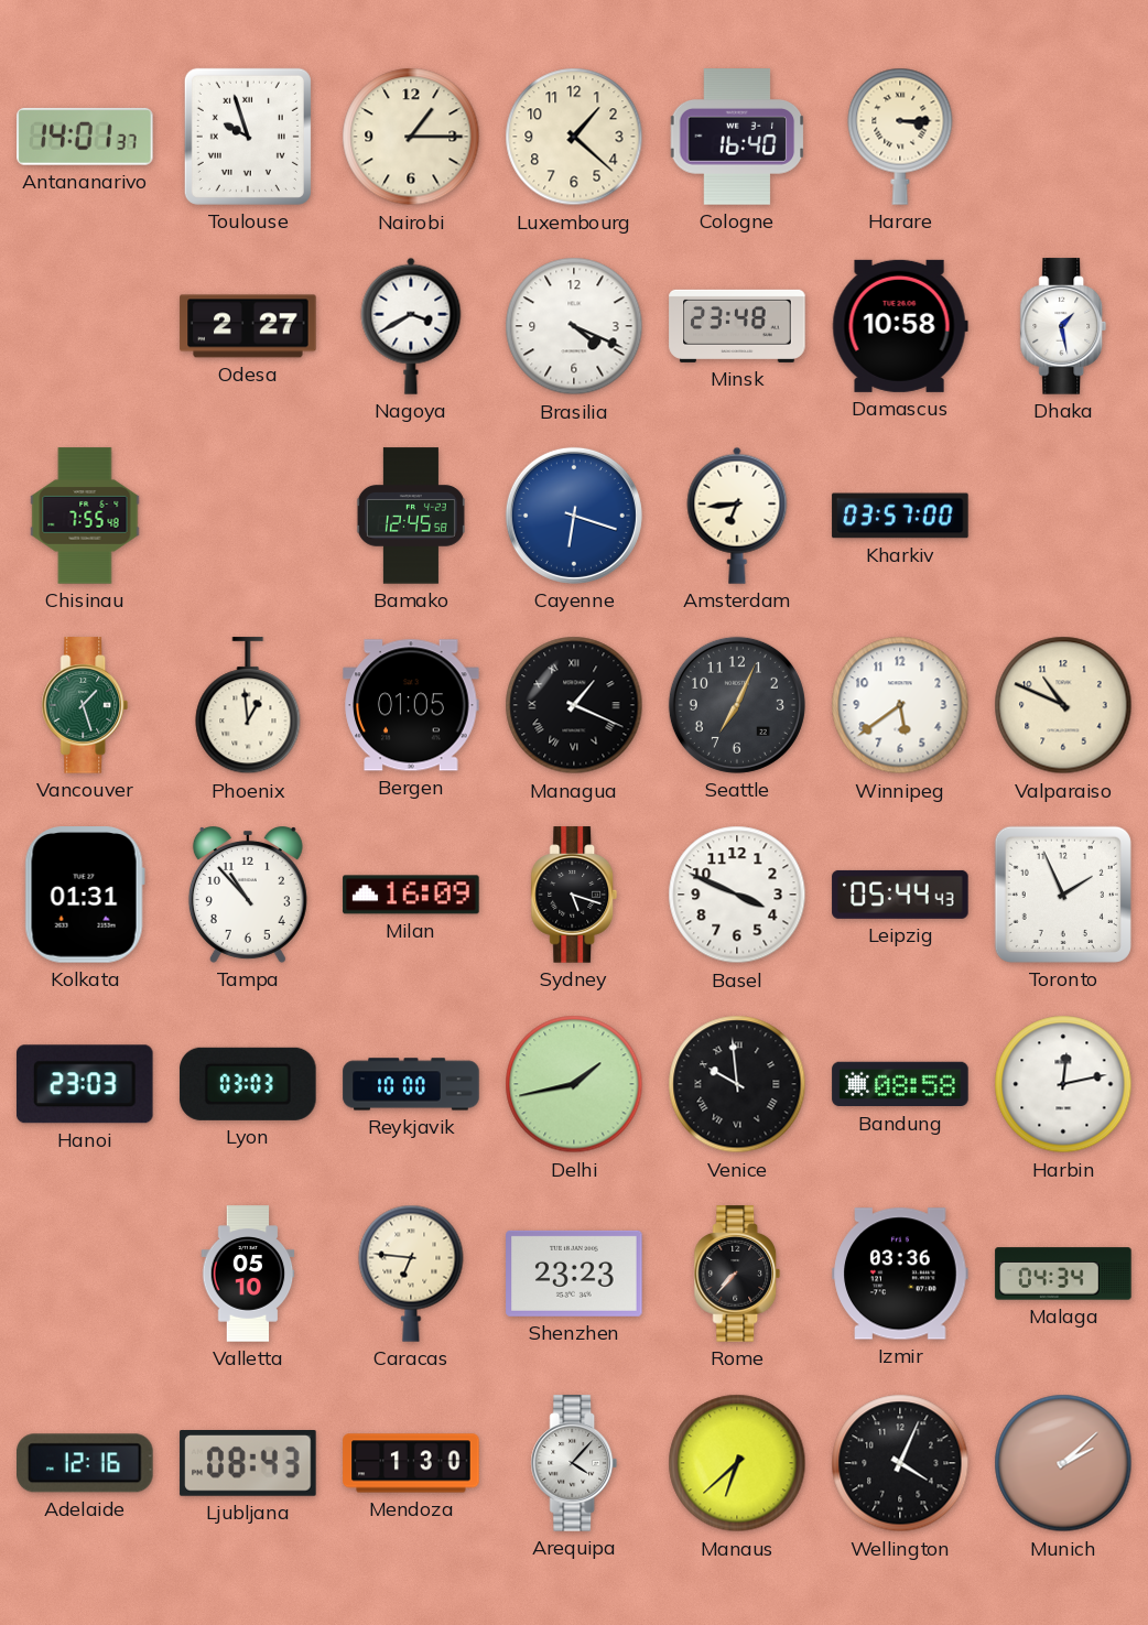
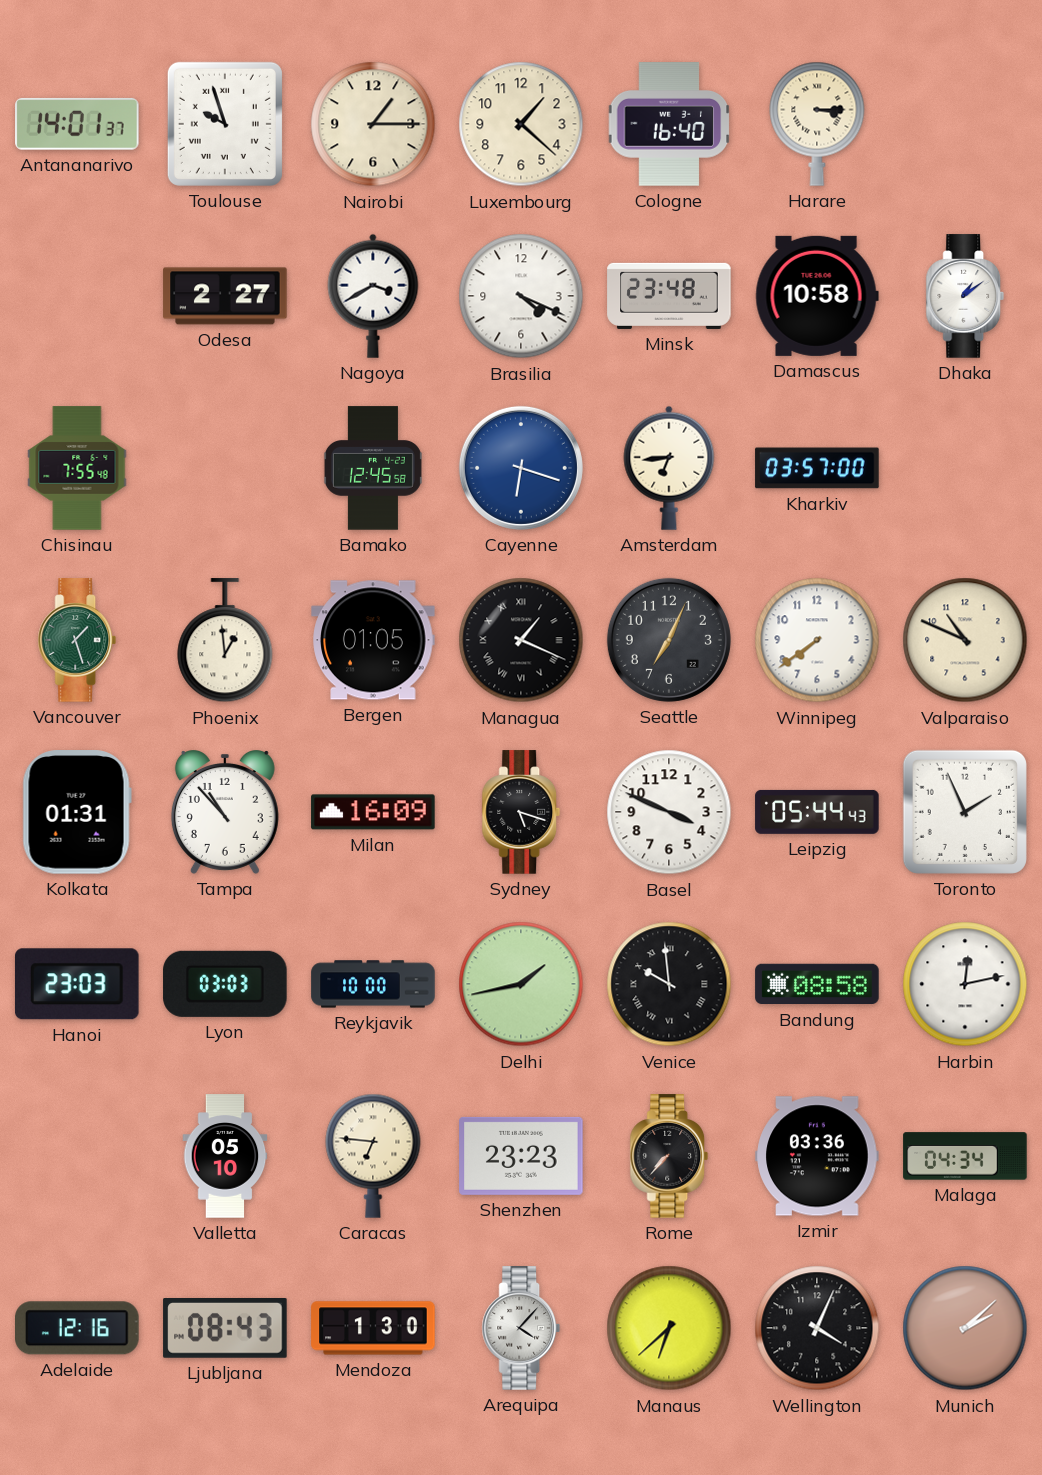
Dhaka: 1:28 -> 1:09 (965, 296)
Winnipeg: 5:39 -> 7:39 (817, 640)
